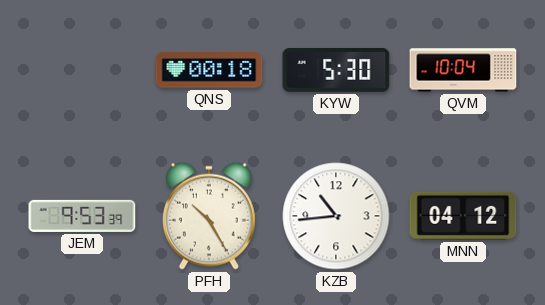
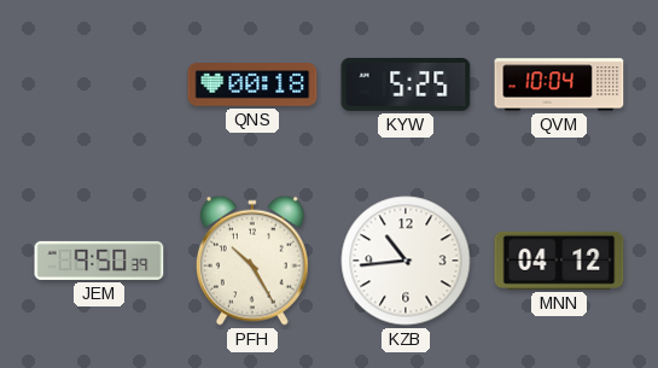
KYW: 5:30 -> 5:25 (406, 84)
JEM: 9:53 -> 9:50 (99, 261)
